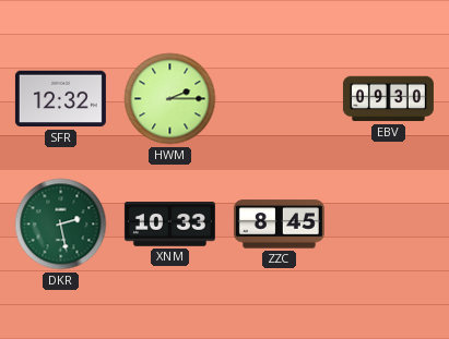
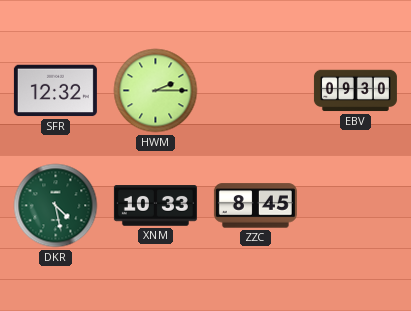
DKR: 2:28 -> 4:28 (56, 206)
